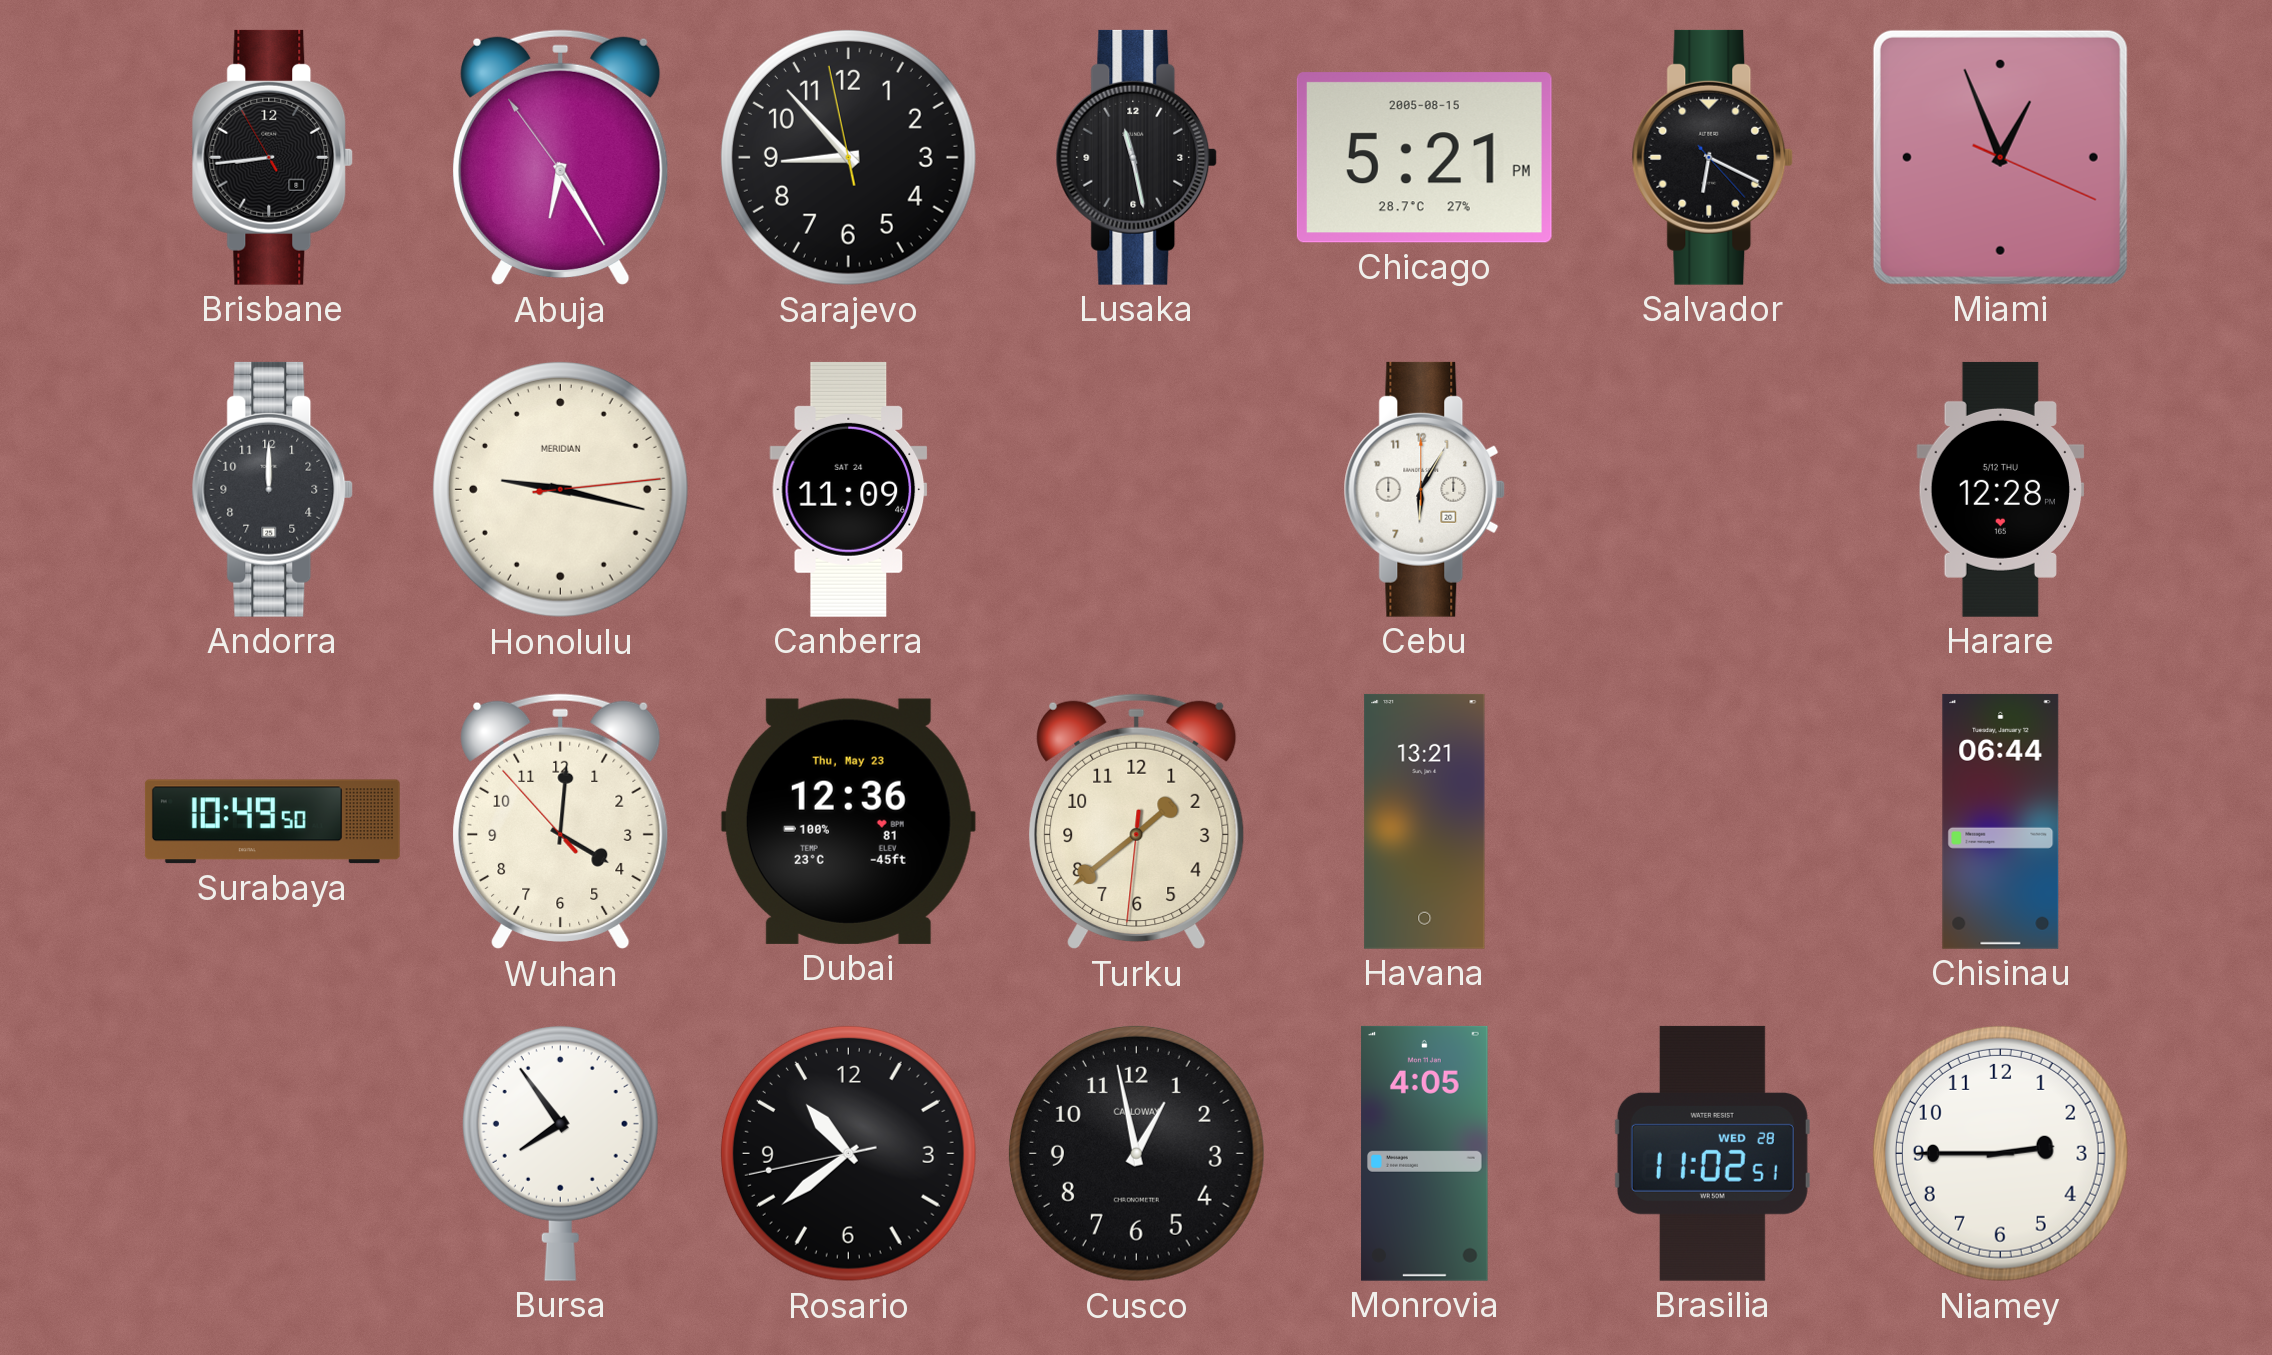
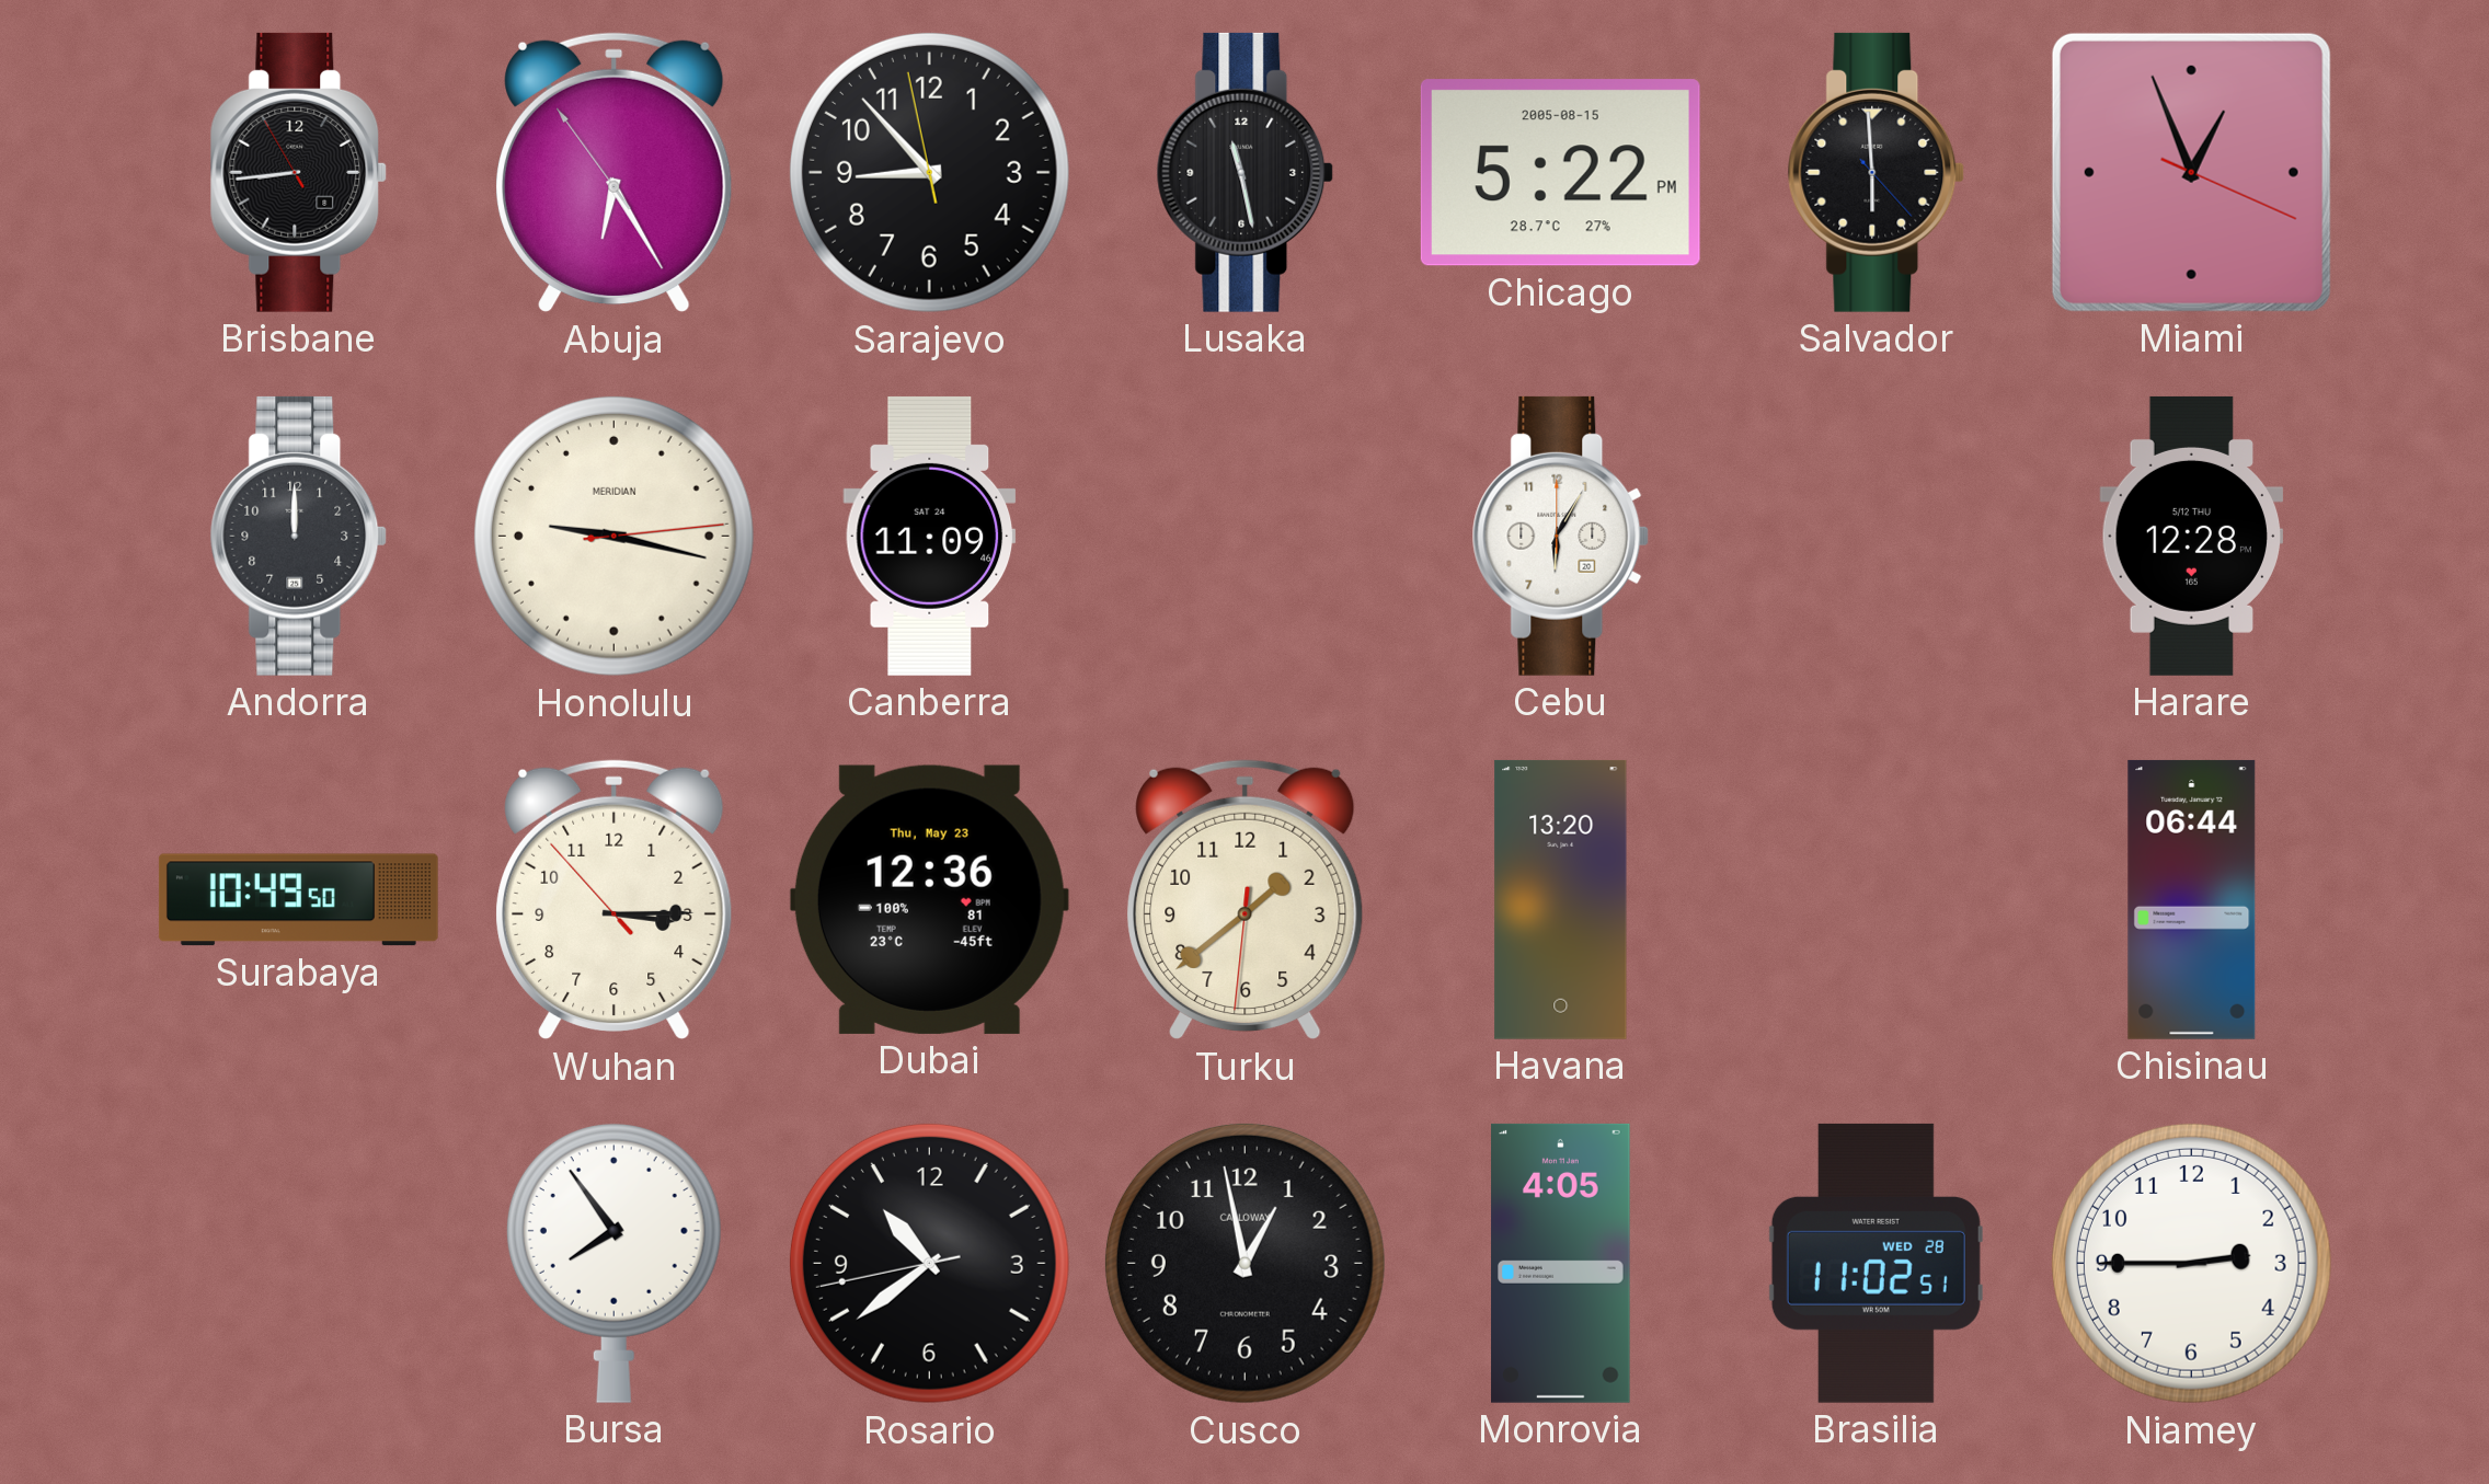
Chicago: 5:21 -> 5:22 (1560, 173)
Salvador: 6:19 -> 5:59 (1877, 172)
Wuhan: 4:00 -> 3:14 (615, 900)
Havana: 13:21 -> 13:20 (1561, 899)
